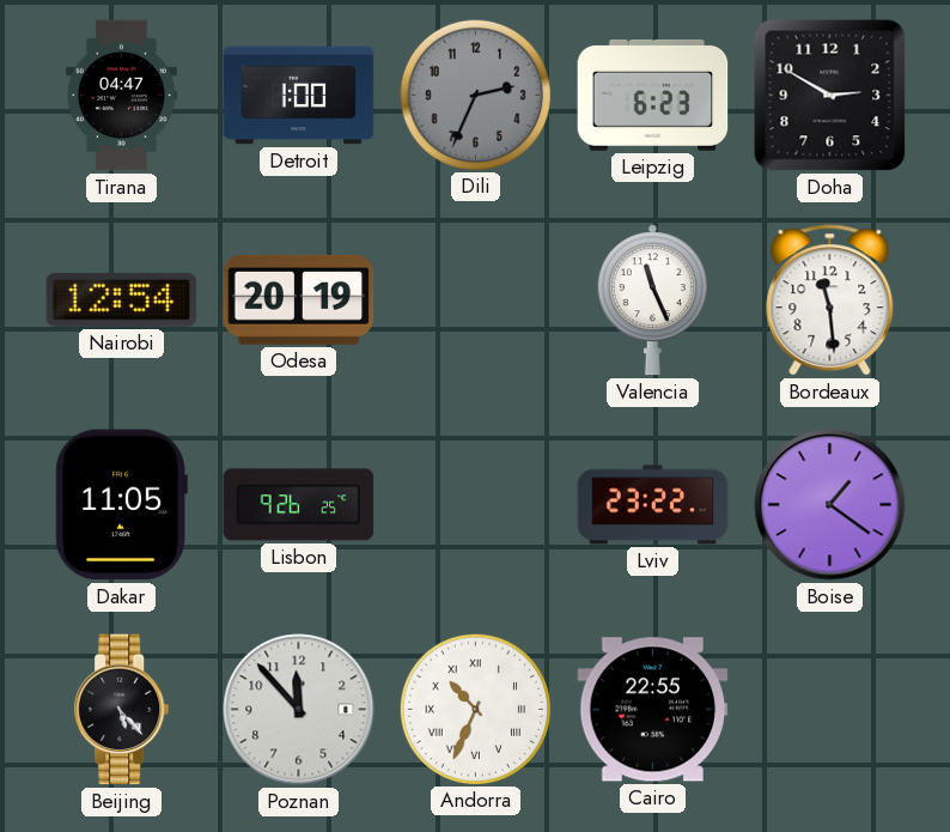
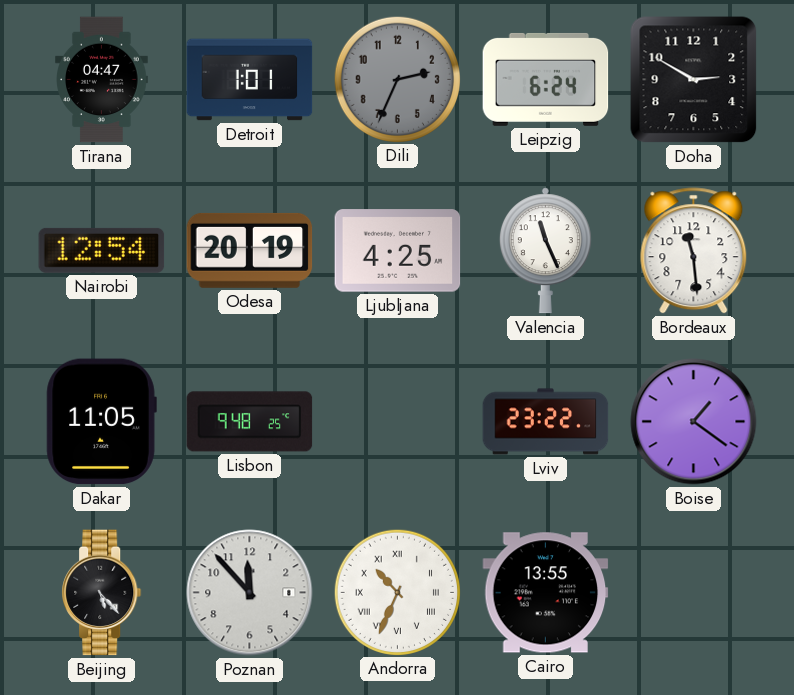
Detroit: 1:00 -> 1:01 (250, 80)
Leipzig: 6:23 -> 6:24 (546, 79)
Ljubljana: none -> 4:25 (398, 251)
Lisbon: 9:26 -> 9:48 (250, 422)
Cairo: 22:55 -> 13:55 (546, 593)
